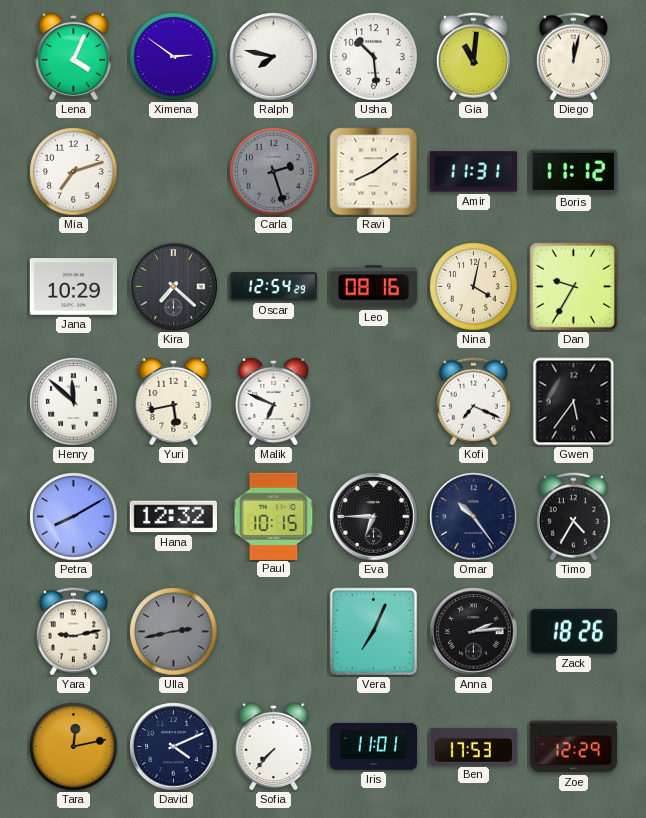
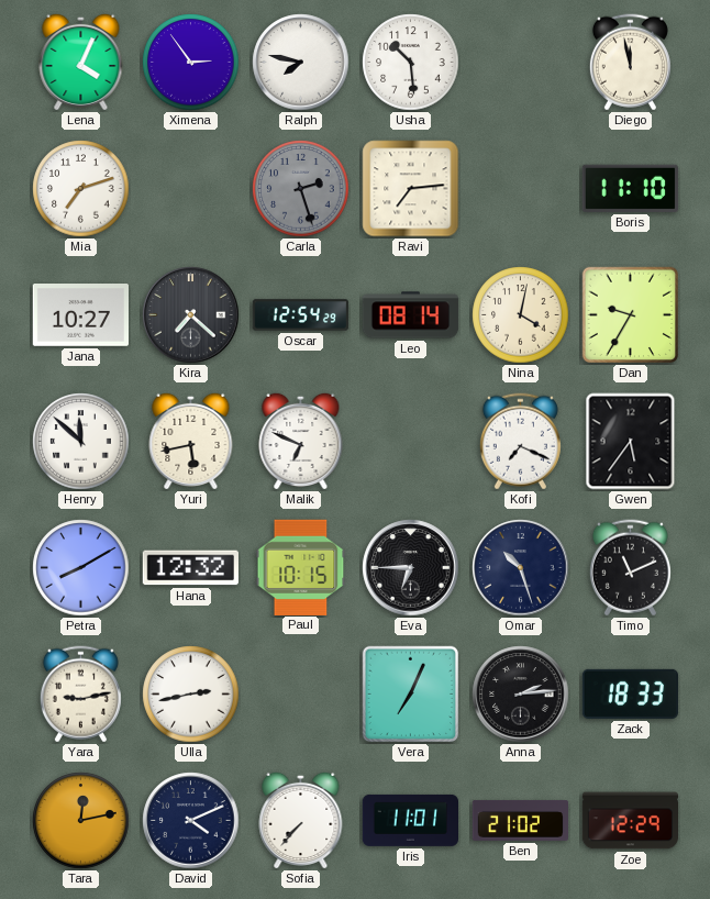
Ximena: 2:51 -> 2:54 (191, 63)
Gia: 11:01 -> none (473, 57)
Diego: 12:02 -> 11:58 (630, 63)
Ravi: 8:09 -> 7:14 (411, 189)
Amir: 11:31 -> none (473, 172)
Boris: 11:12 -> 11:10 (630, 188)
Jana: 10:29 -> 10:27 (80, 315)
Leo: 08:16 -> 08:14 (411, 315)
Omar: 10:24 -> 10:27 (521, 568)
Timo: 4:35 -> 11:11 (630, 568)
Ulla dial: grey -> white (191, 695)
Zack: 18:26 -> 18:33 (630, 693)
Ben: 17:53 -> 21:02 (521, 820)
